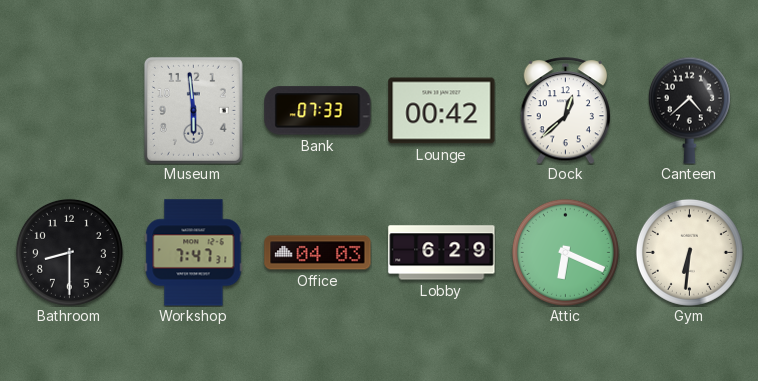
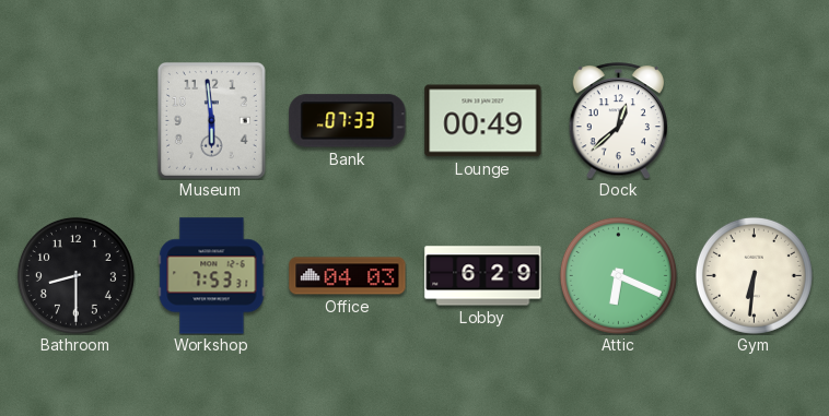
Lounge: 00:42 -> 00:49 (483, 121)
Canteen: 4:38 -> none (689, 110)
Workshop: 7:47 -> 7:53 (212, 276)
